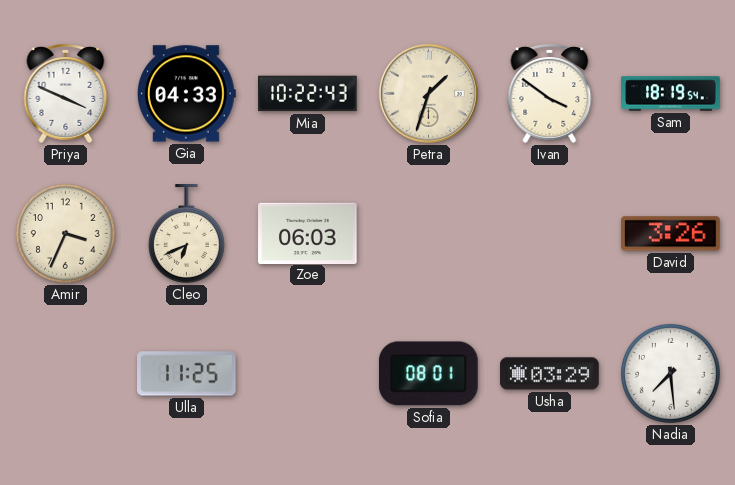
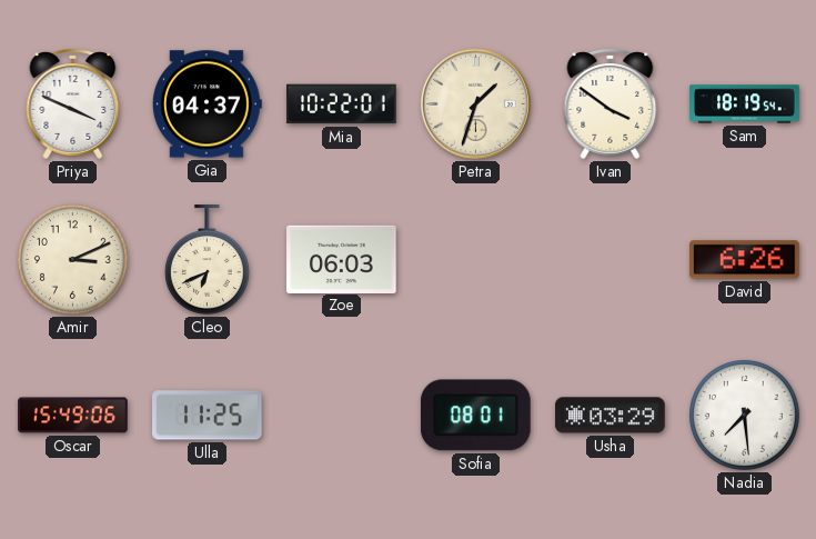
Gia: 04:33 -> 04:37 (206, 104)
Mia: 10:22:43 -> 10:22:01 (342, 104)
Amir: 3:34 -> 3:11 (72, 259)
David: 3:26 -> 6:26 (745, 260)
Oscar: none -> 15:49 (73, 416)
